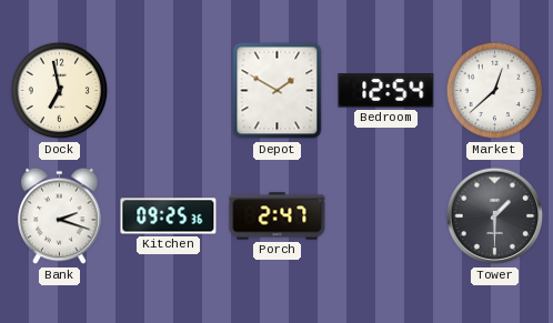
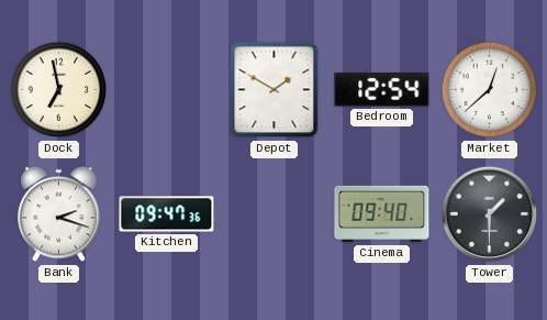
Kitchen: 09:25 -> 09:47 (167, 214)
Porch: 2:47 -> none (278, 216)
Cinema: none -> 09:40 (382, 214)
